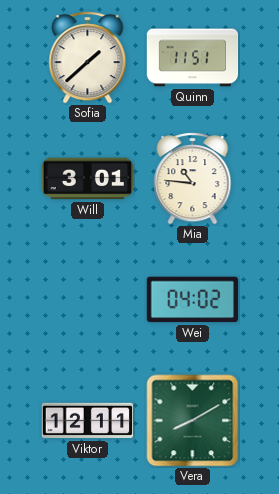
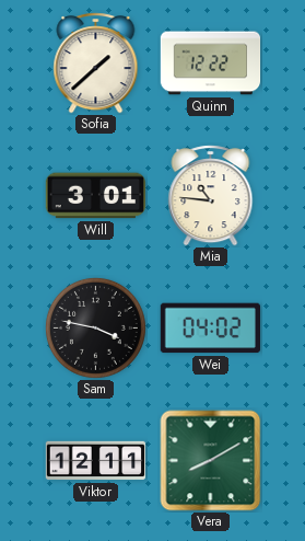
Quinn: 11:51 -> 12:22 (211, 64)
Sam: none -> 3:47 (95, 327)
